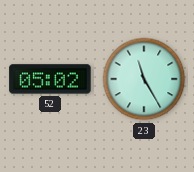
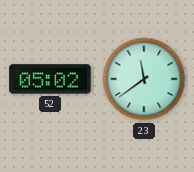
23: 11:25 -> 11:39 (144, 79)
